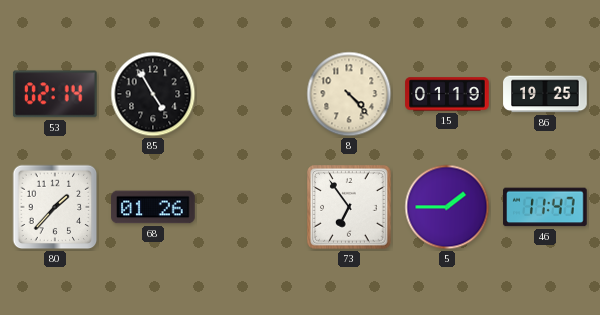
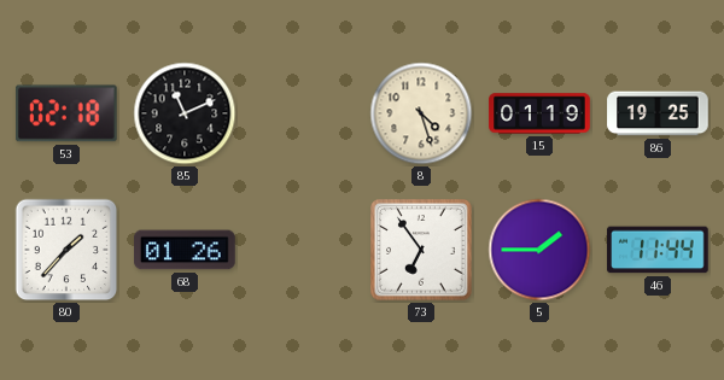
53: 02:14 -> 02:18 (66, 113)
85: 4:55 -> 11:11 (185, 113)
8: 4:23 -> 4:27 (421, 113)
46: 11:47 -> 11:44 (658, 250)
